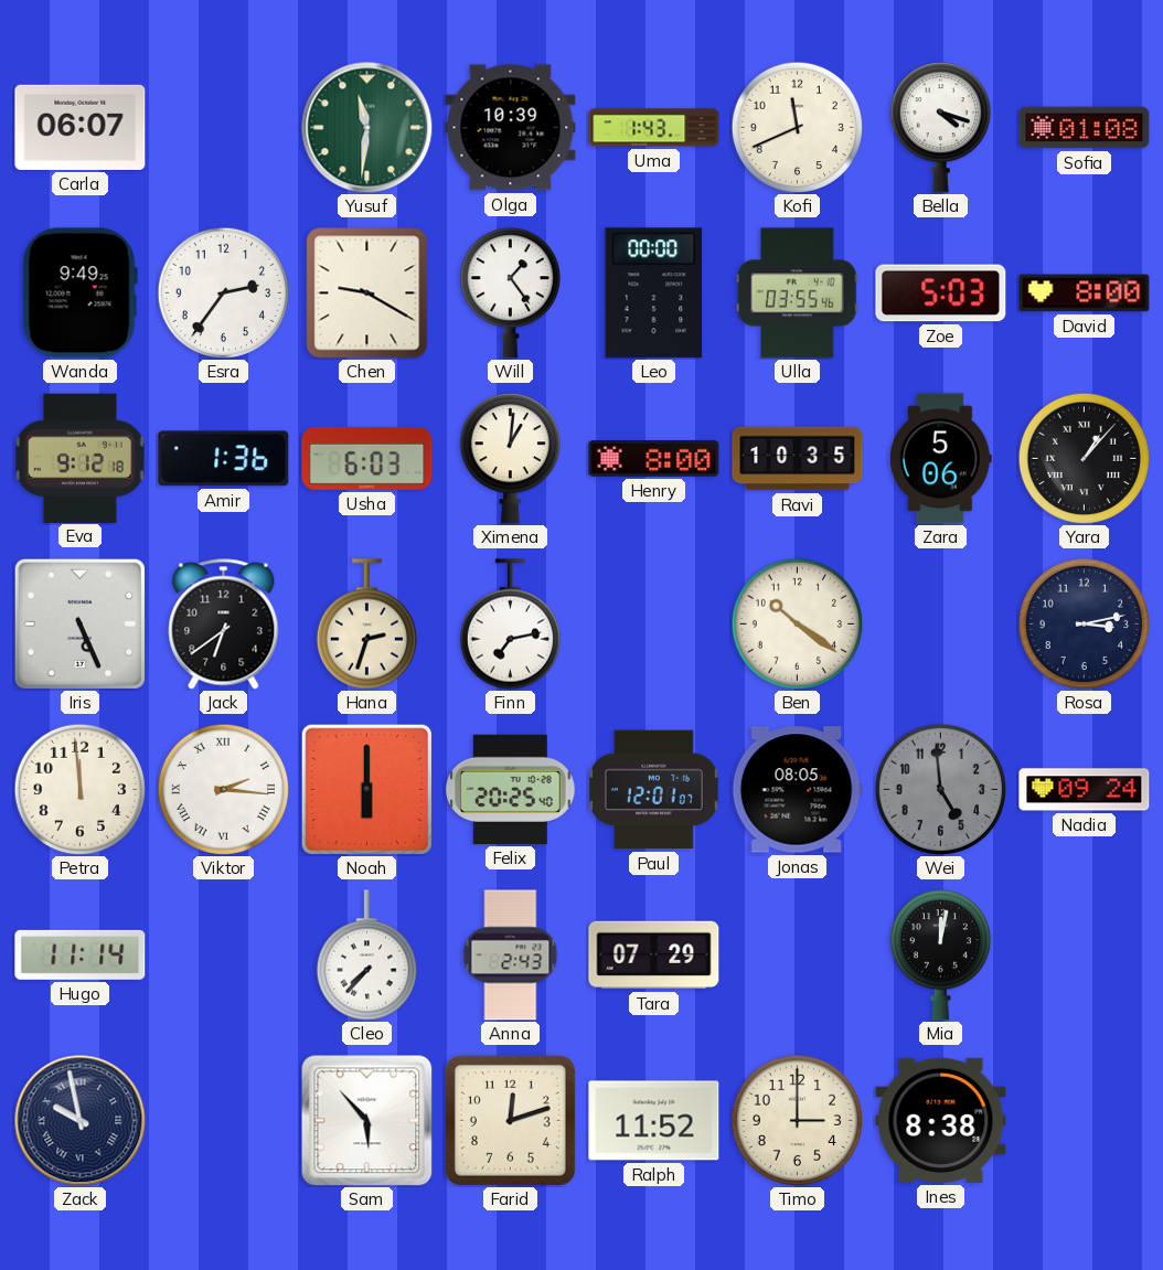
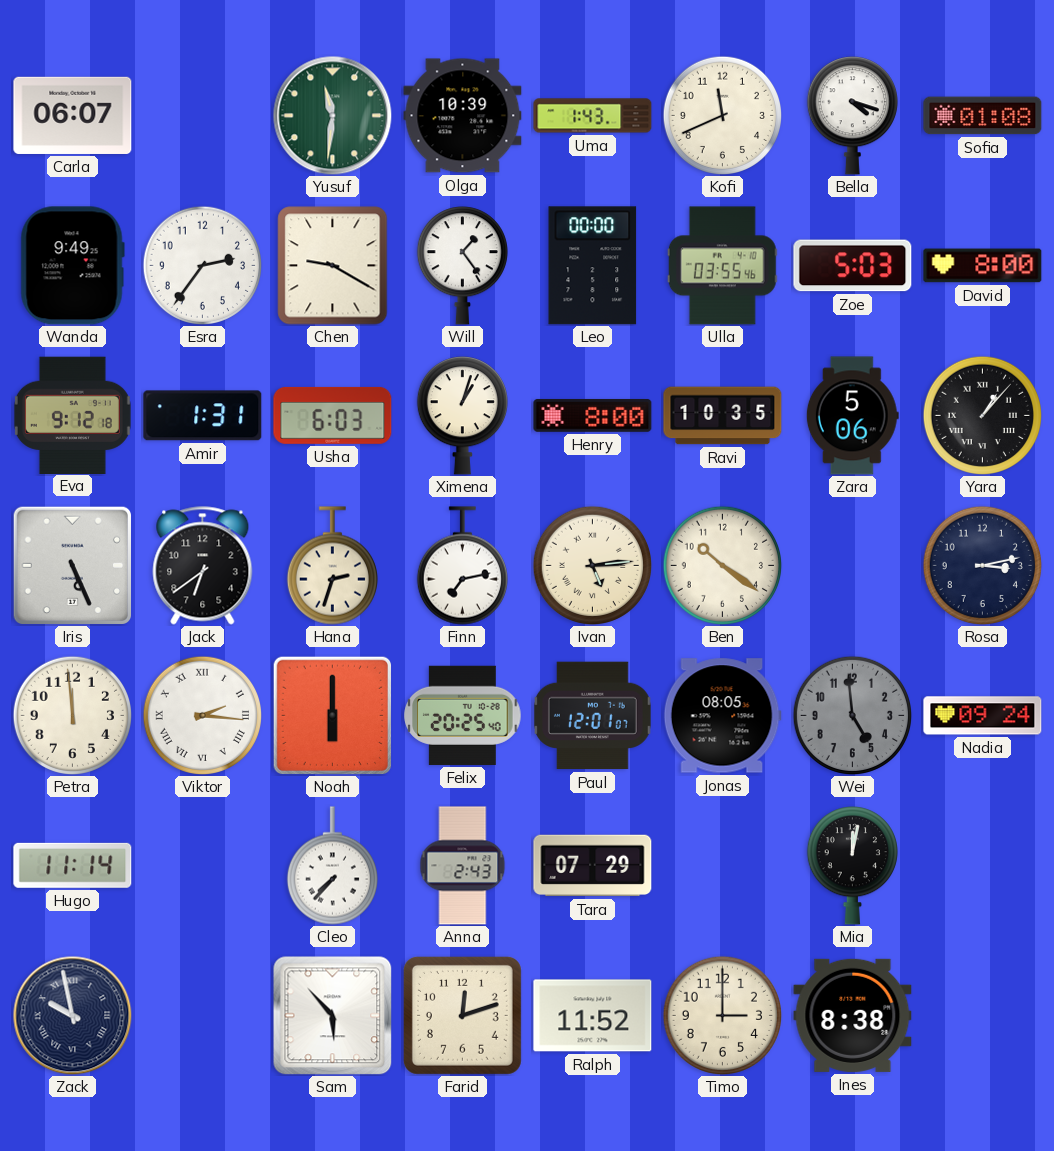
Amir: 1:36 -> 1:31 (203, 416)
Ximena: 1:01 -> 1:03 (462, 416)
Ivan: none -> 5:14 (592, 565)
